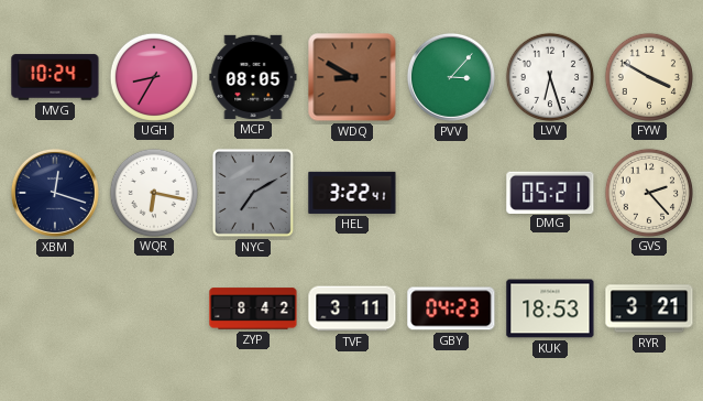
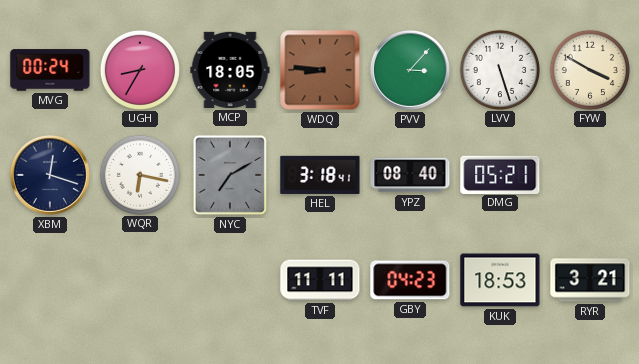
MVG: 10:24 -> 00:24 (50, 70)
MCP: 08:05 -> 18:05 (230, 70)
WDQ: 8:50 -> 8:46 (320, 70)
LVV: 6:27 -> 5:27 (499, 69)
HEL: 3:22 -> 3:18 (320, 175)
YPZ: none -> 08:40 (410, 175)
GVS: 2:23 -> none (648, 192)
ZYP: 8:42 -> none (253, 308)
TVF: 3:11 -> 11:11 (320, 280)
